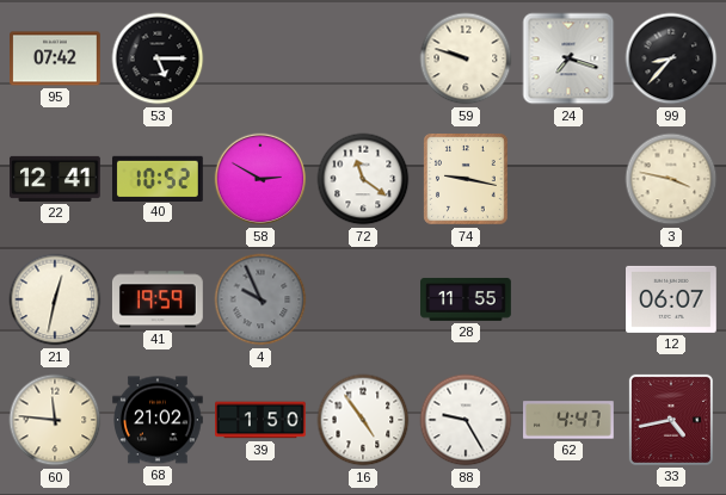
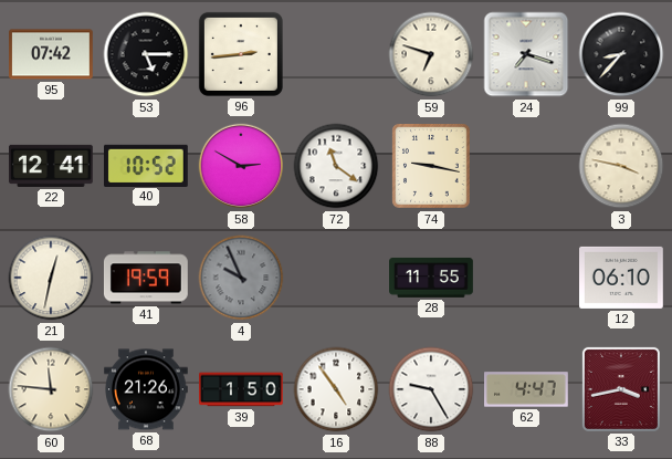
96: none -> 2:44 (241, 54)
59: 9:48 -> 6:48 (431, 54)
12: 06:07 -> 06:10 (622, 278)
68: 21:02 -> 21:26 (147, 389)
33: 4:43 -> 3:43 (621, 389)
